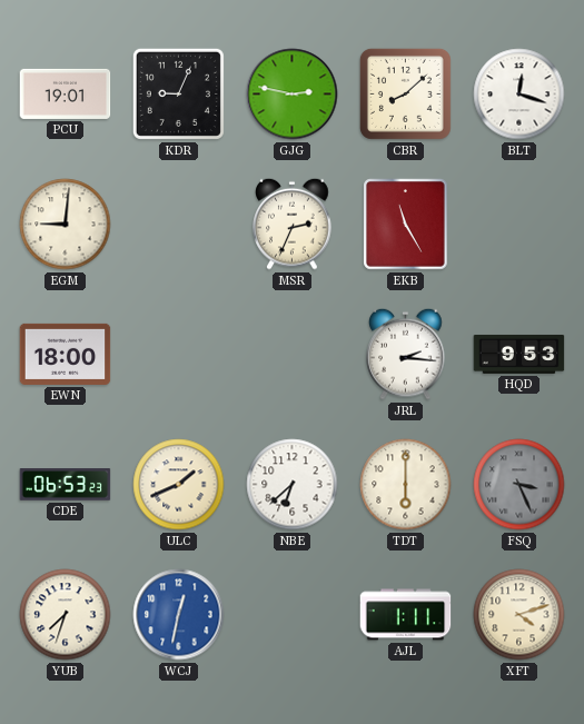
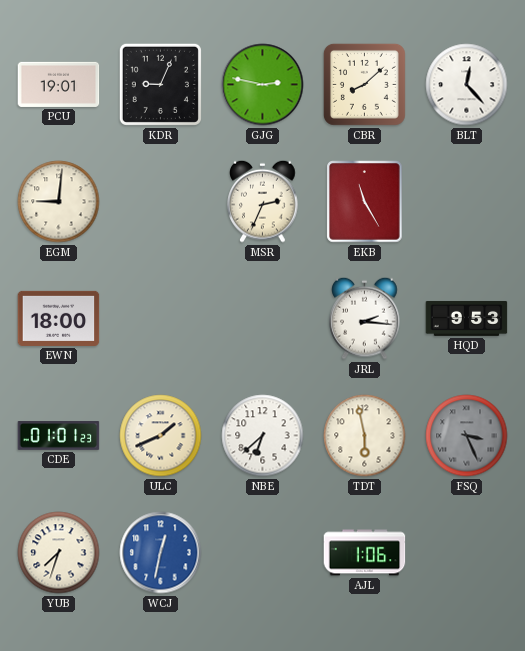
BLT: 12:18 -> 12:23 (467, 85)
CDE: 06:53 -> 01:01 (59, 436)
TDT: 6:00 -> 5:58 (365, 436)
AJL: 1:11 -> 1:06 (365, 553)
XFT: 4:12 -> none (519, 615)
